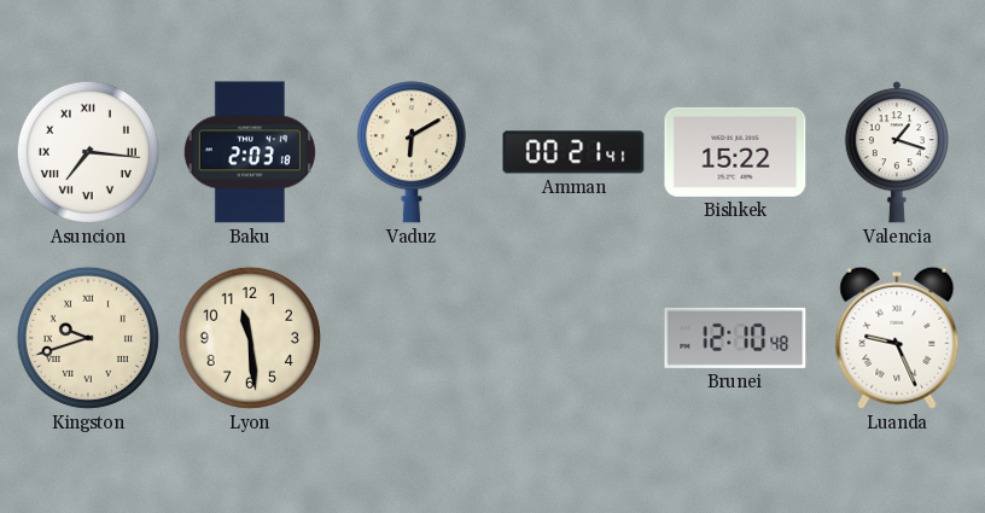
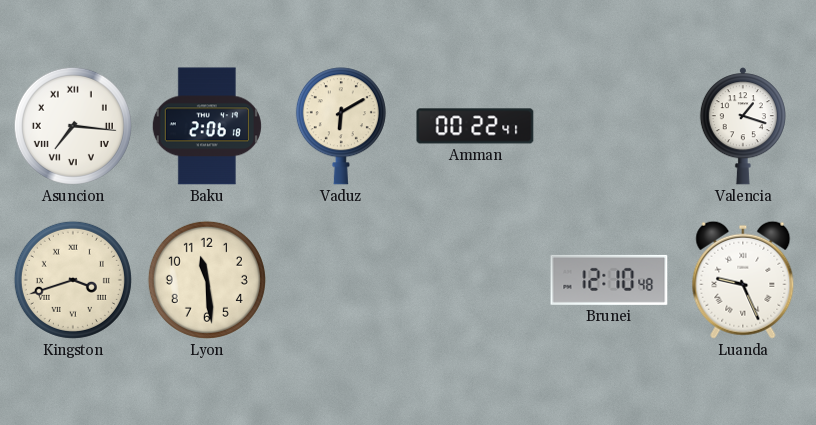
Baku: 2:03 -> 2:06 (207, 126)
Amman: 00:21 -> 00:22 (475, 126)
Bishkek: 15:22 -> none (735, 152)
Kingston: 9:42 -> 3:42 (73, 280)
